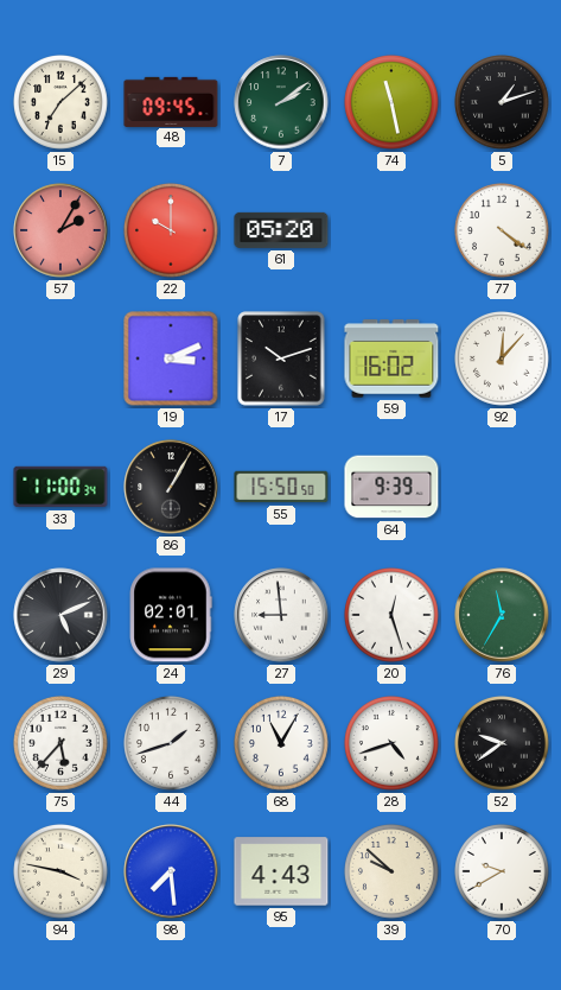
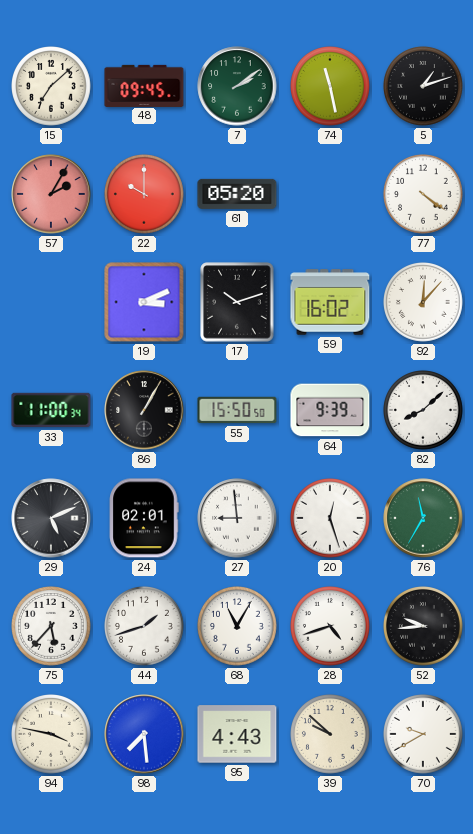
82: none -> 8:08 (424, 411)
52: 9:39 -> 9:44 (424, 627)
